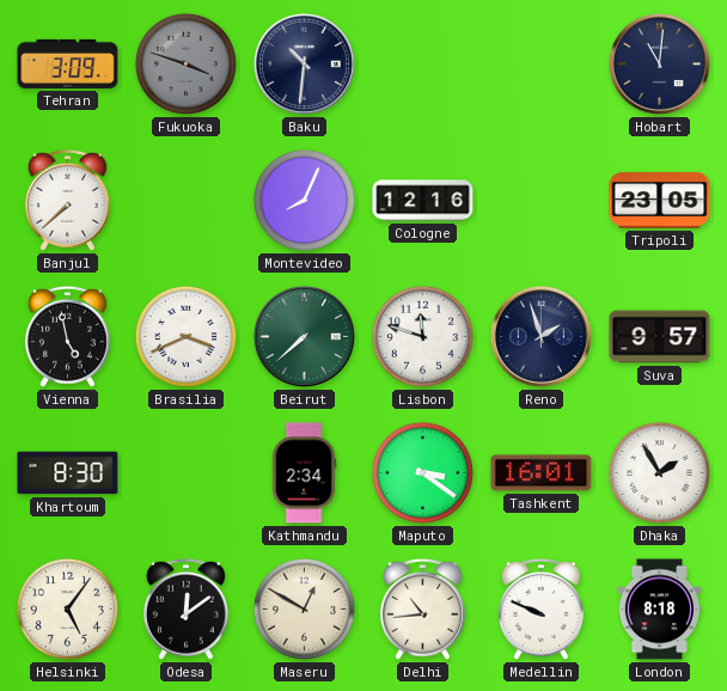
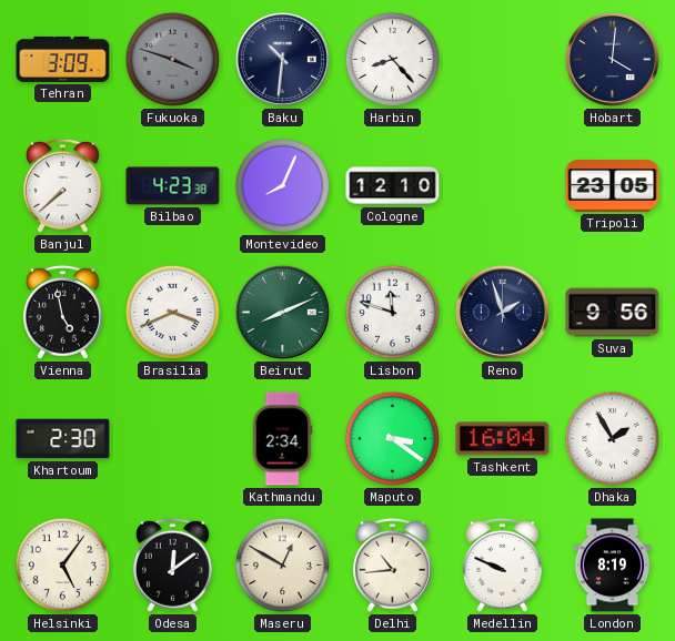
Harbin: none -> 8:23 (392, 59)
Hobart: 11:01 -> 4:01 (612, 59)
Bilbao: none -> 4:23 (173, 186)
Cologne: 12:16 -> 12:10 (393, 186)
Beirut: 7:38 -> 8:11 (282, 312)
Suva: 9:57 -> 9:56 (613, 313)
Khartoum: 8:30 -> 2:30 (63, 439)
Tashkent: 16:01 -> 16:04 (503, 439)
London: 8:18 -> 8:19 (613, 566)
